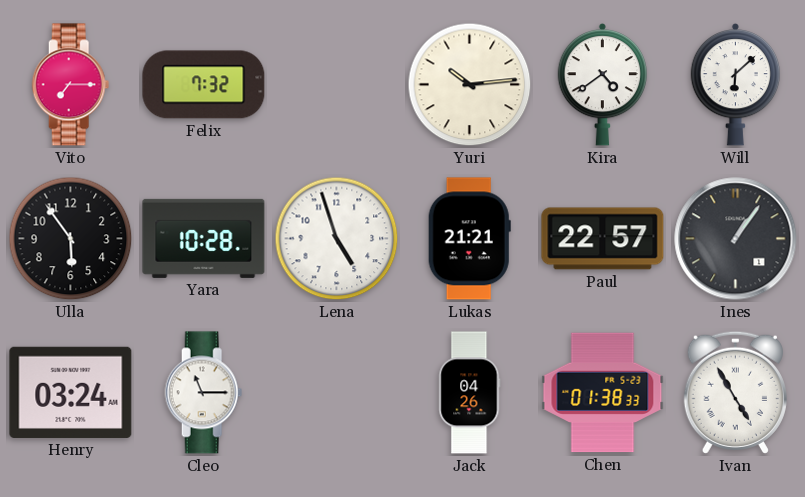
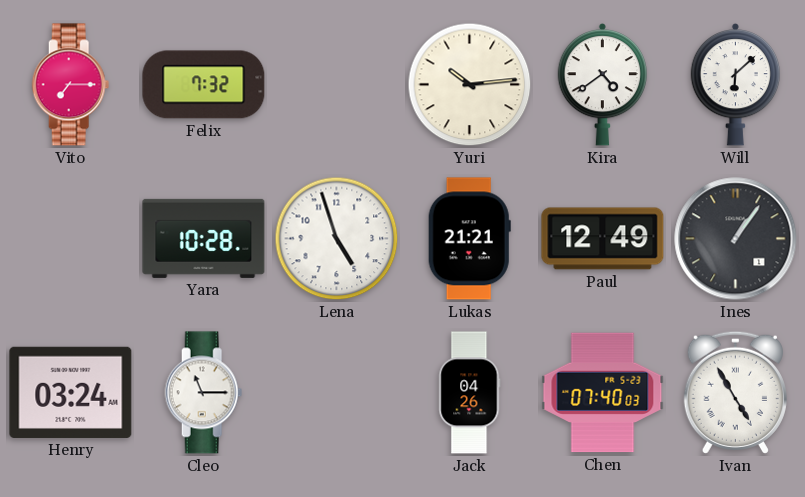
Ulla: 5:54 -> none (71, 239)
Paul: 22:57 -> 12:49 (603, 239)
Chen: 01:38 -> 07:40 (603, 393)
